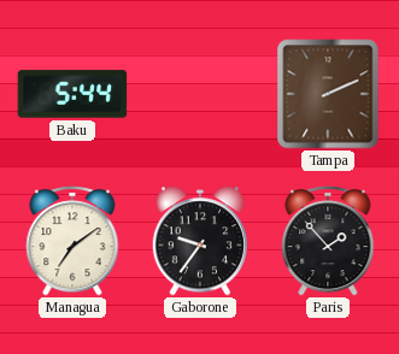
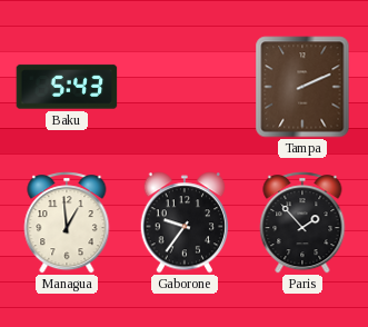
Baku: 5:44 -> 5:43 (67, 87)
Managua: 7:09 -> 12:59 (67, 222)
